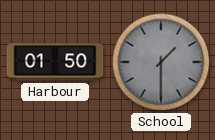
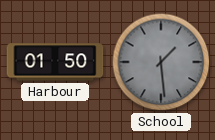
School: 1:30 -> 1:29 (161, 62)
